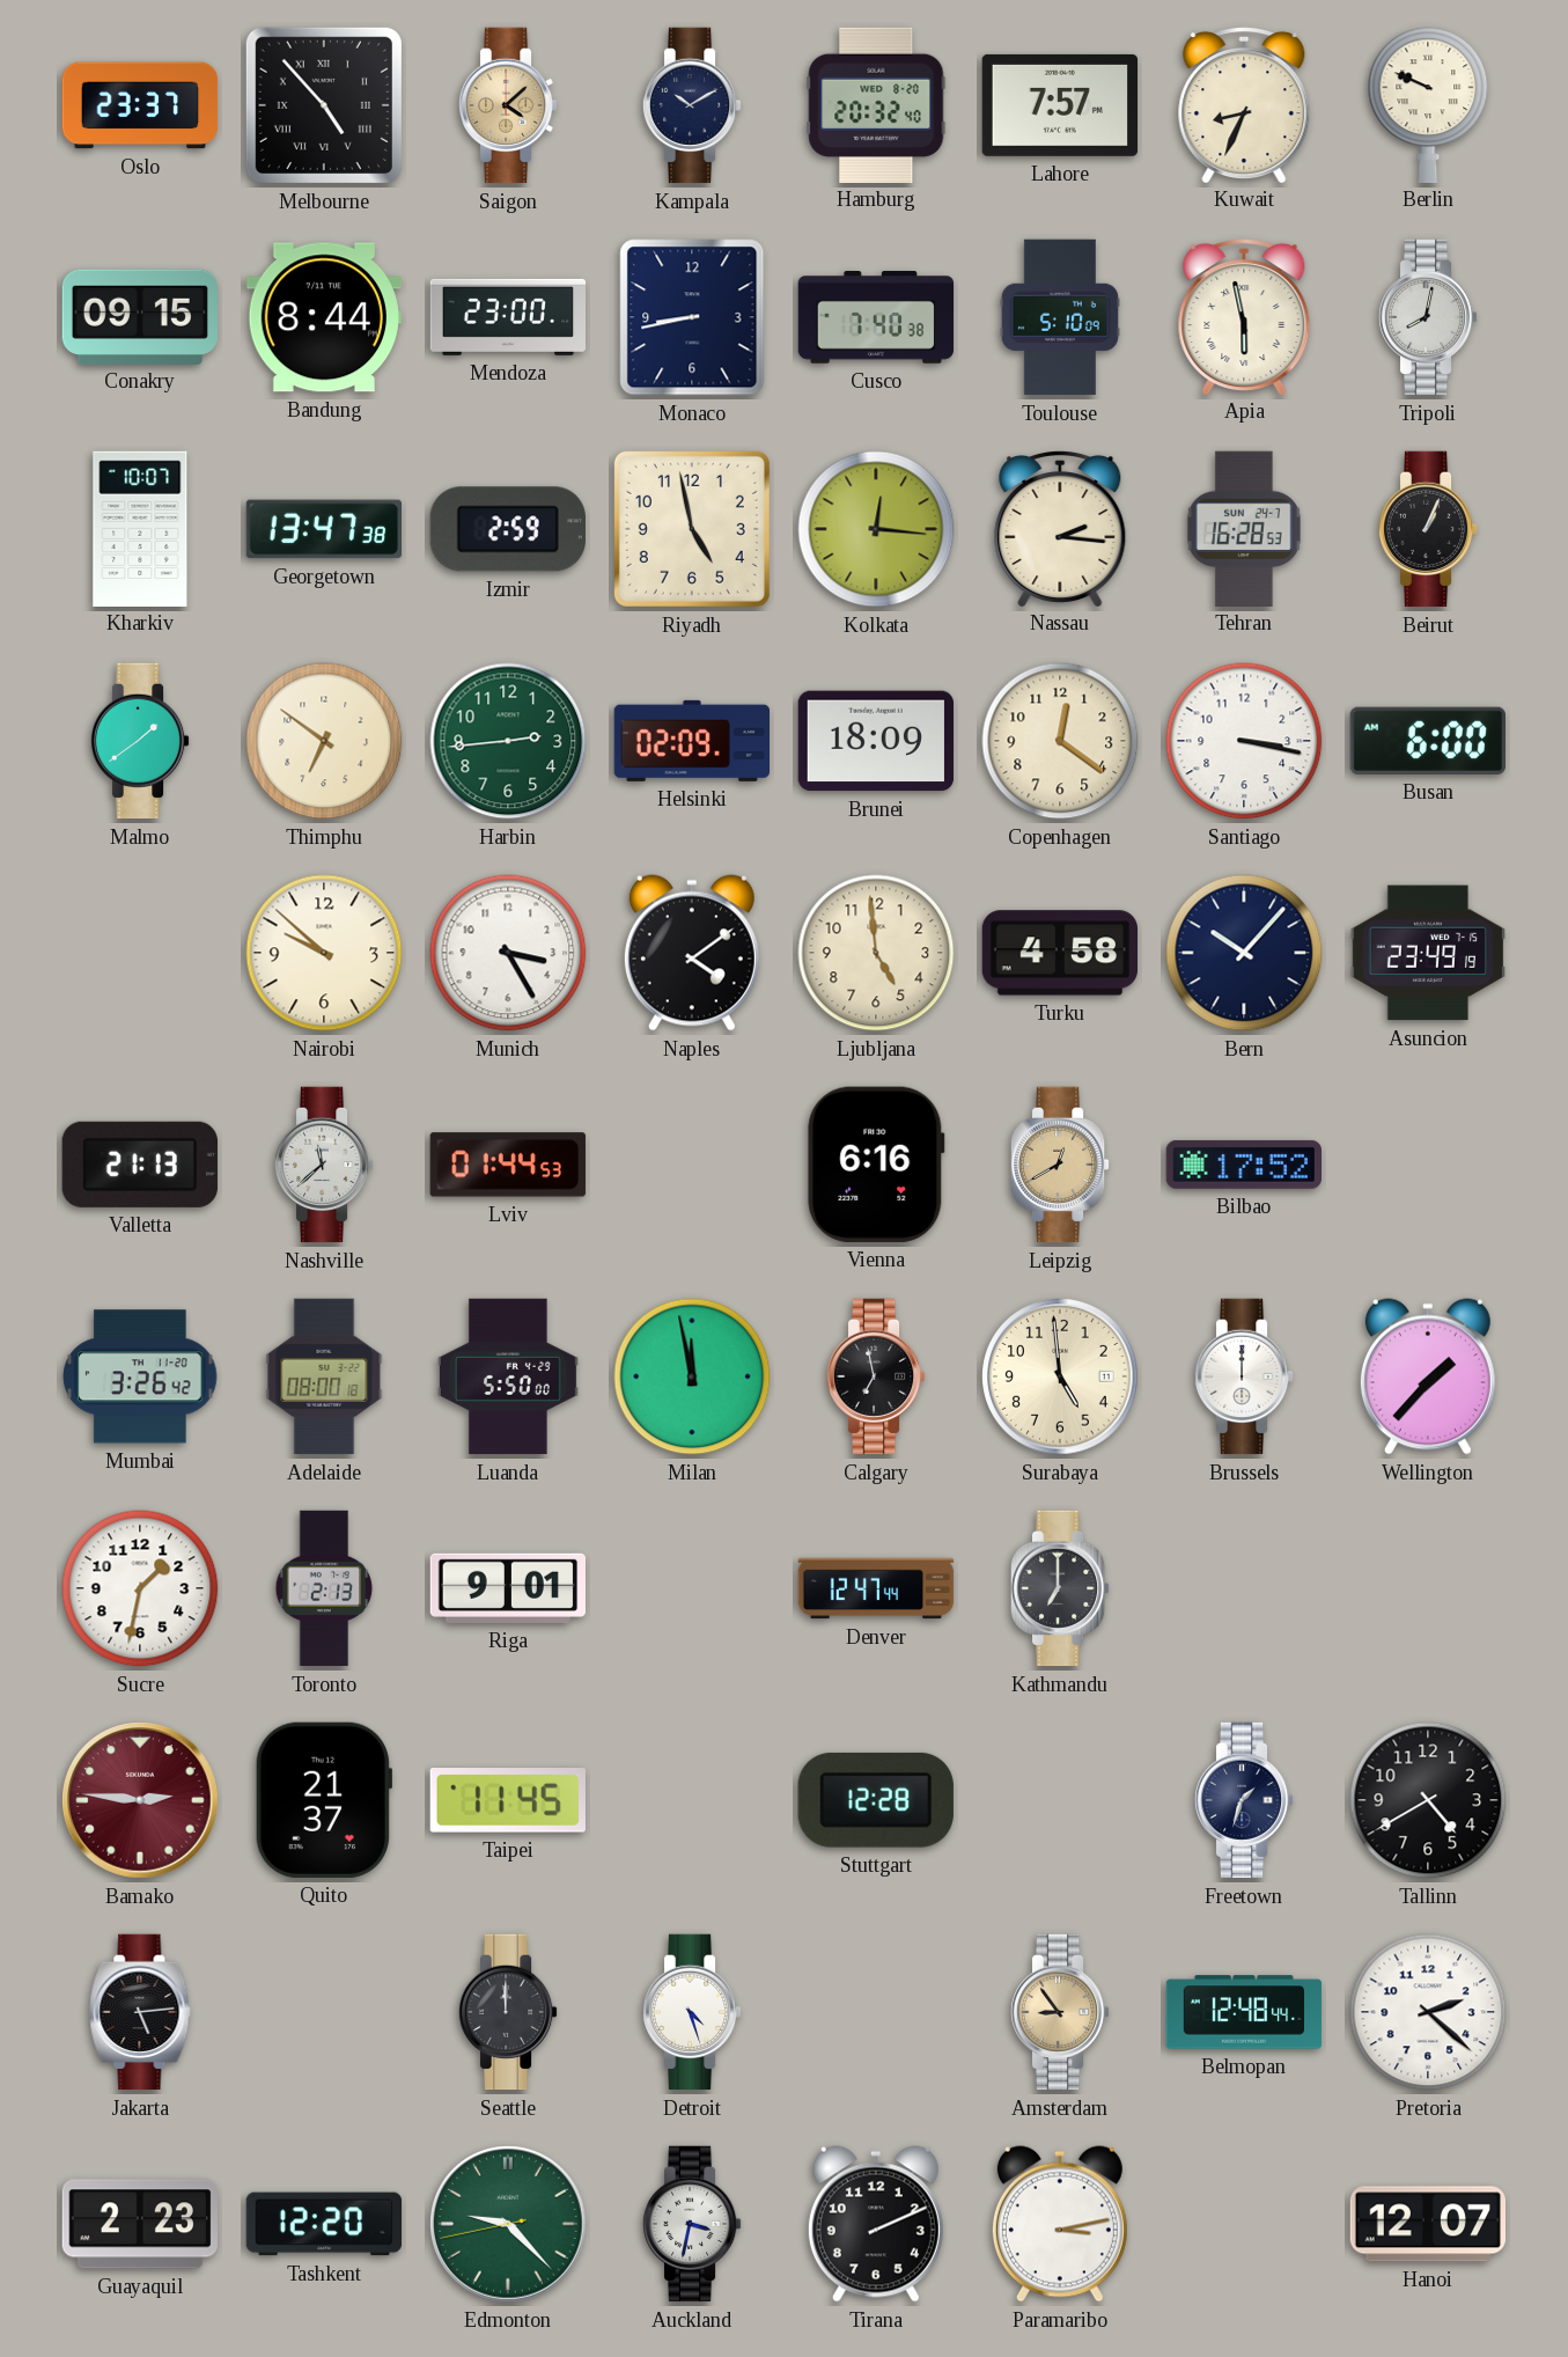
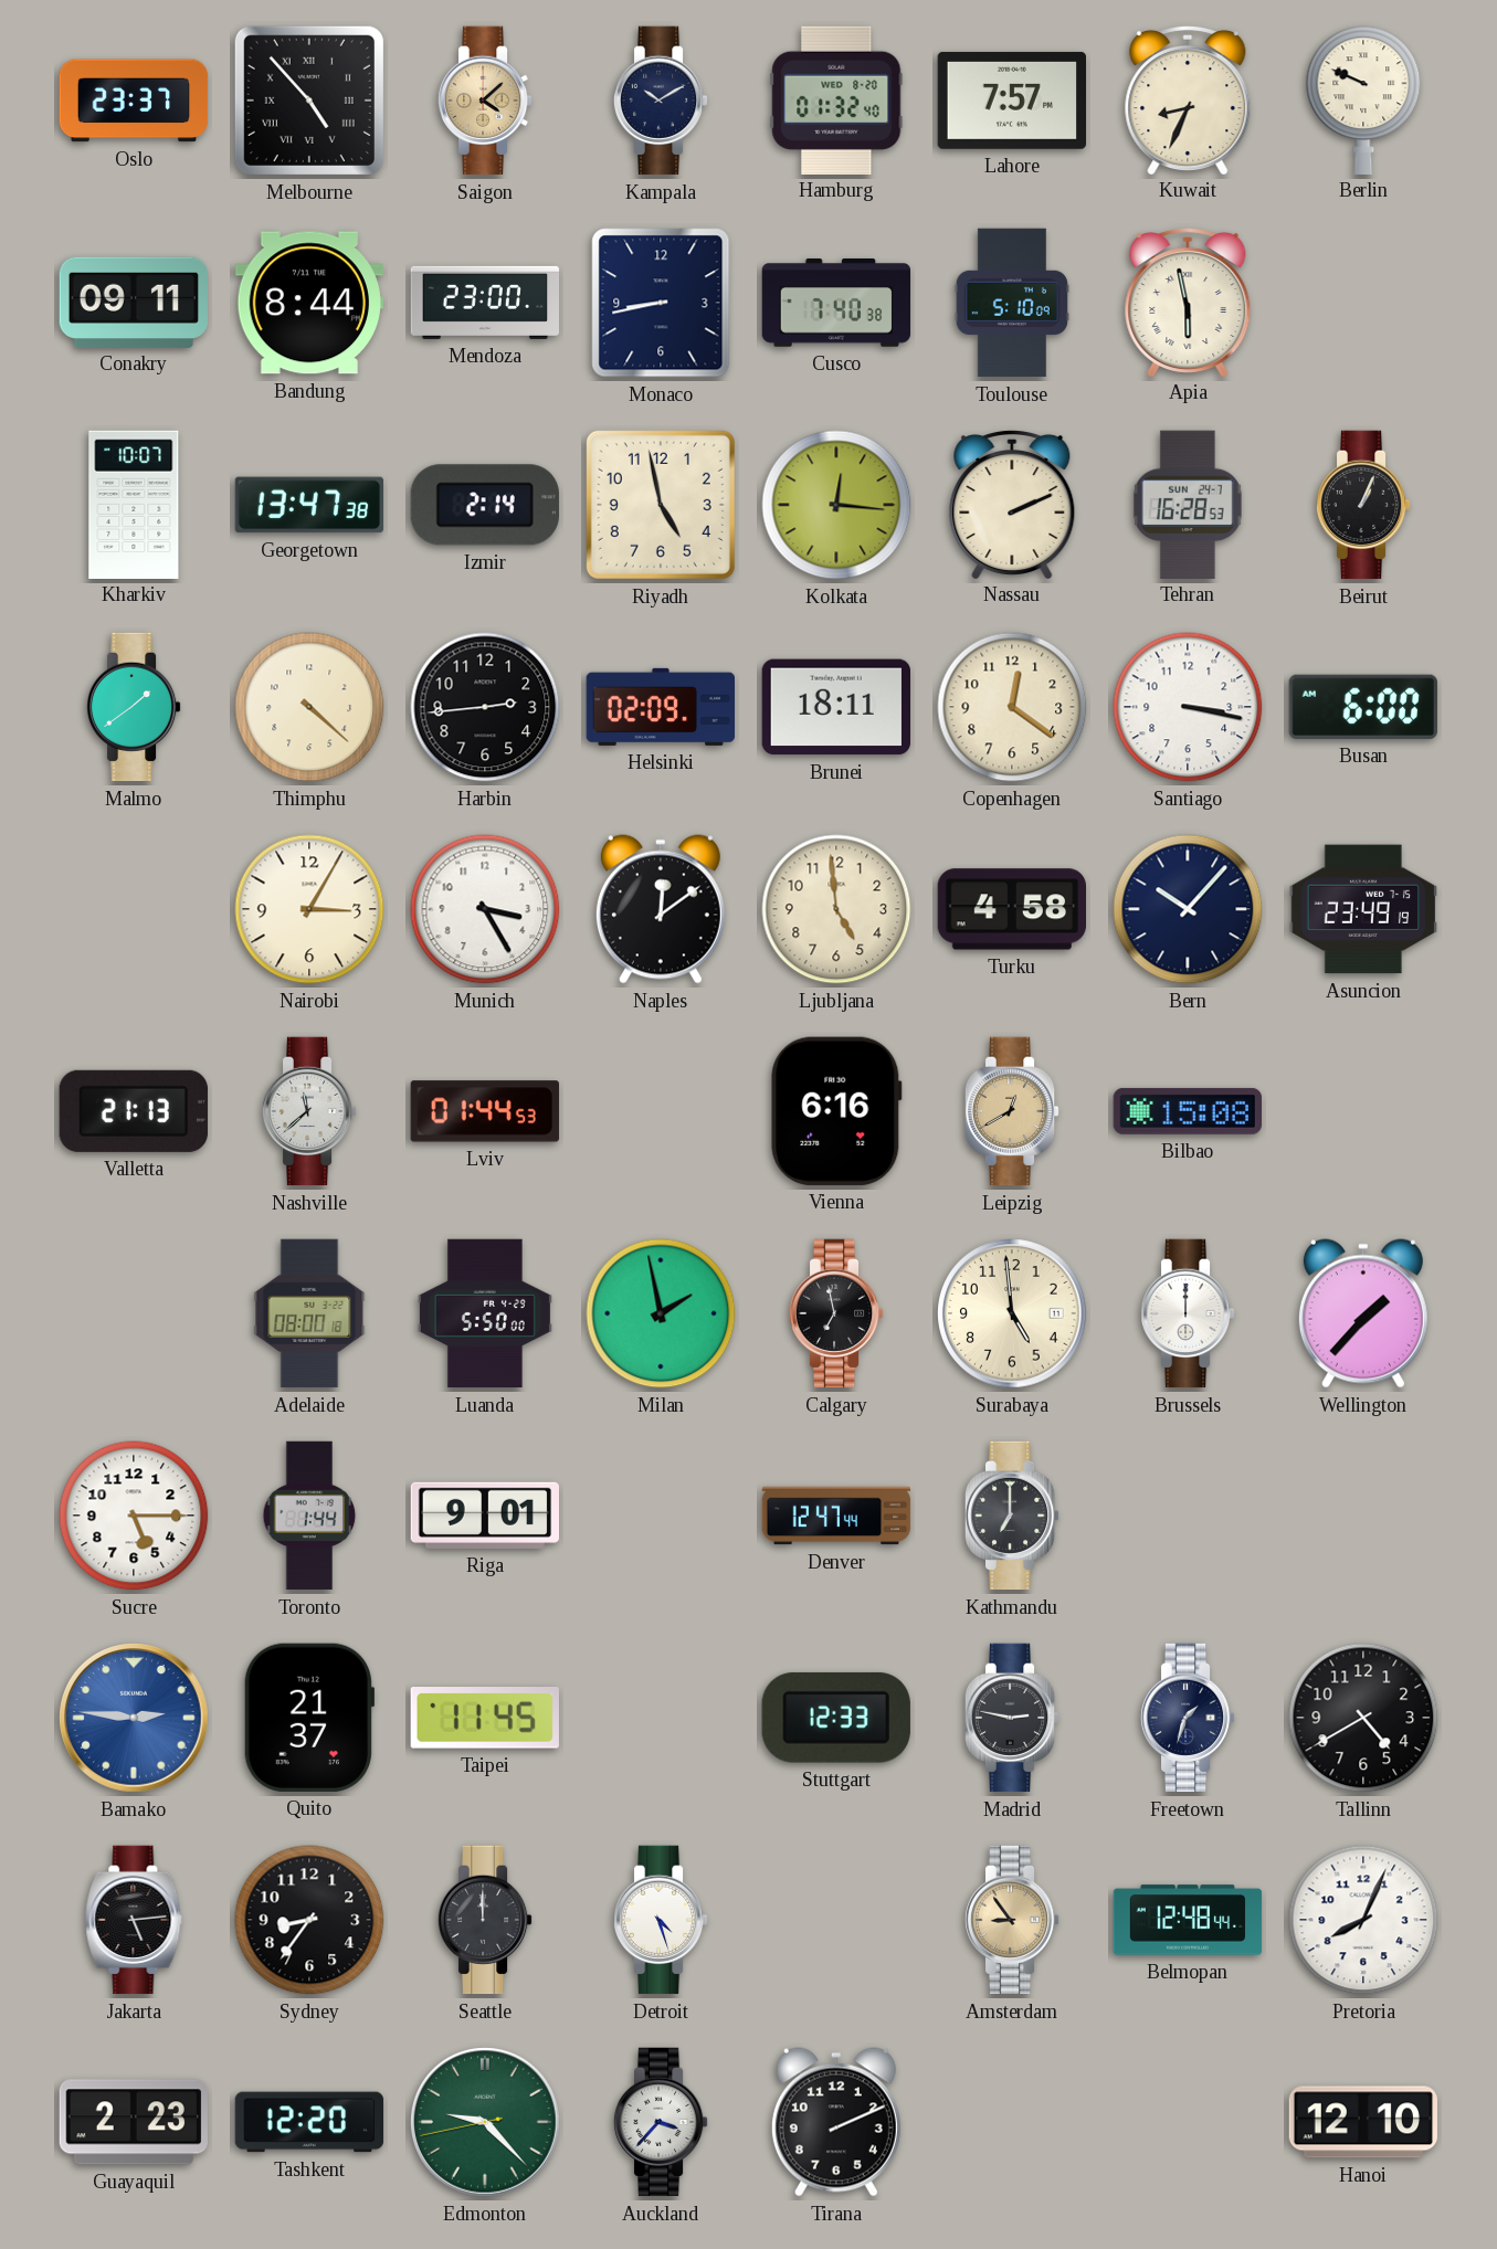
Hamburg: 20:32 -> 01:32 (836, 99)
Conakry: 09:15 -> 09:11 (133, 302)
Tripoli: 8:02 -> none (1428, 317)
Izmir: 2:59 -> 2:14 (485, 505)
Nassau: 2:16 -> 2:11 (1012, 504)
Thimphu: 6:51 -> 4:22 (309, 707)
Harbin dial: green -> black (485, 707)
Brunei: 18:09 -> 18:11 (835, 707)
Nairobi: 9:52 -> 3:05 (309, 909)
Naples: 4:09 -> 12:09 (661, 909)
Bilbao: 17:52 -> 15:08 (1187, 1111)
Mumbai: 3:26 -> none (140, 1376)
Milan: 11:58 -> 1:58 (661, 1313)
Sucre: 1:32 -> 5:15 (134, 1516)
Toronto: 2:13 -> 1:44 (309, 1516)
Bamako dial: burgundy -> blue (135, 1719)
Stuttgart: 12:28 -> 12:33 (836, 1718)
Madrid: none -> 2:47 (1012, 1718)
Sydney: none -> 8:36 (309, 1920)
Pretoria: 2:22 -> 8:04 (1363, 1920)
Auckland: 3:32 -> 3:37 (661, 2122)
Paramaribo: 3:13 -> none (1060, 2224)
Hanoi: 12:07 -> 12:10 (1363, 2122)
